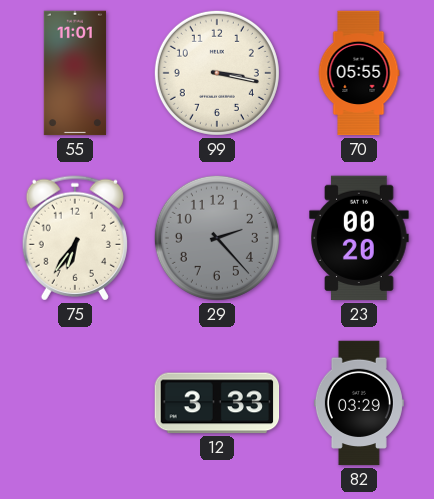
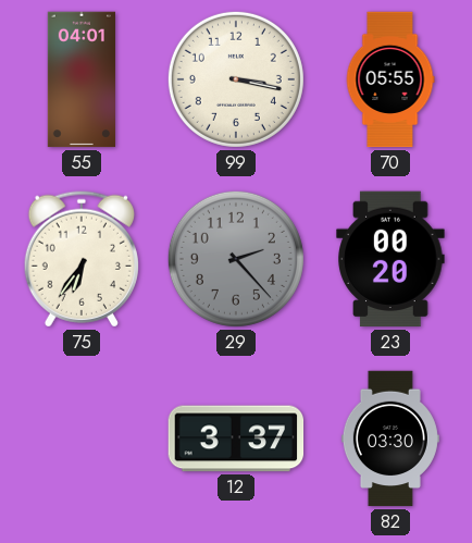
55: 11:01 -> 04:01 (82, 79)
12: 3:33 -> 3:37 (236, 439)
82: 03:29 -> 03:30 (390, 439)
